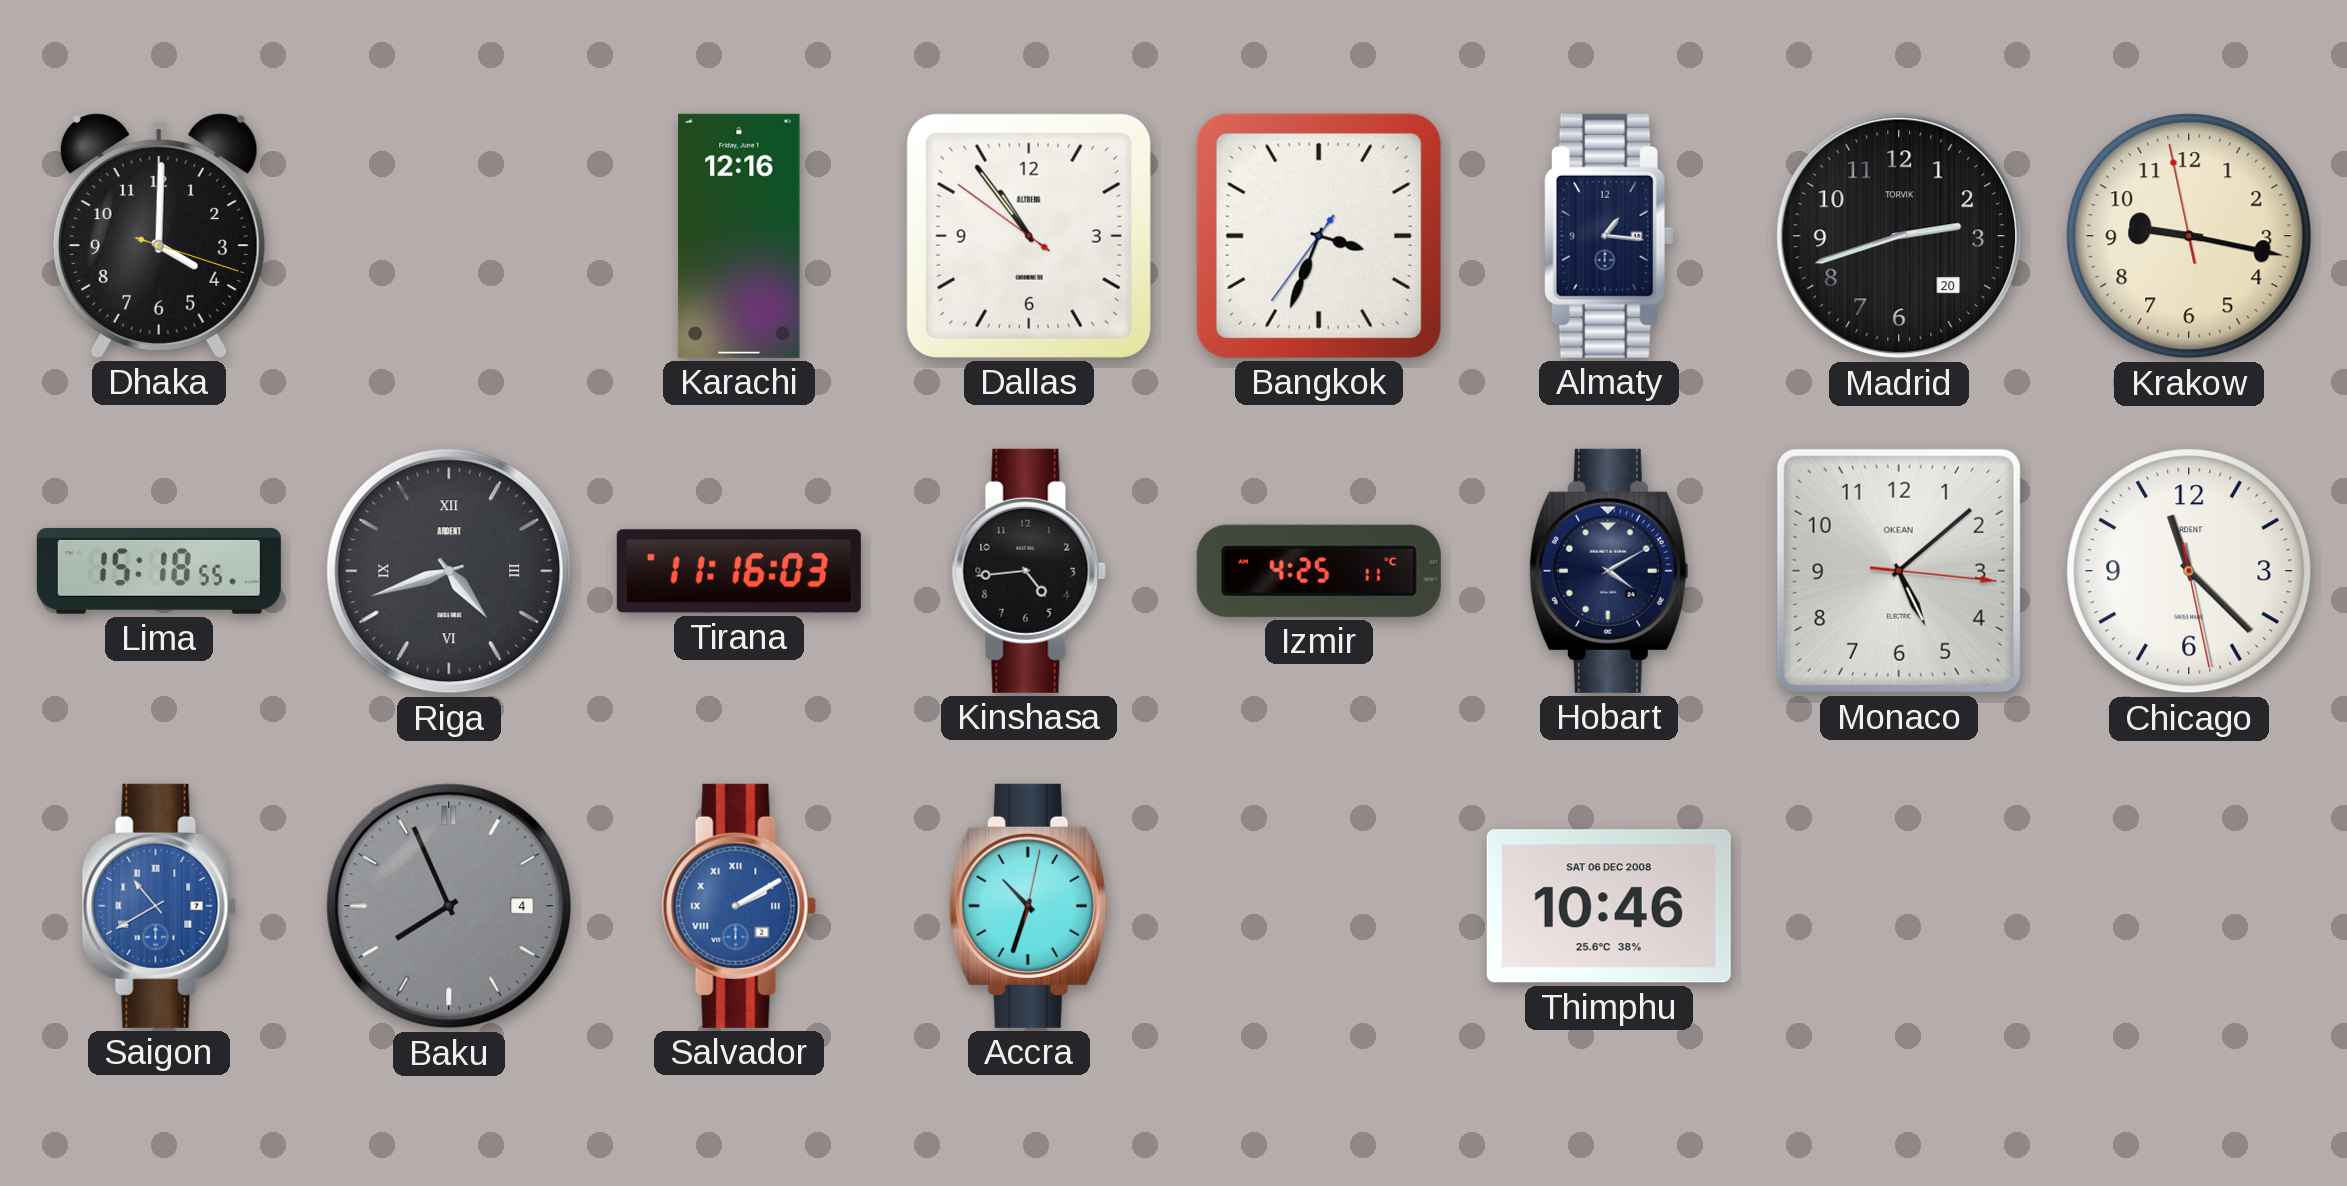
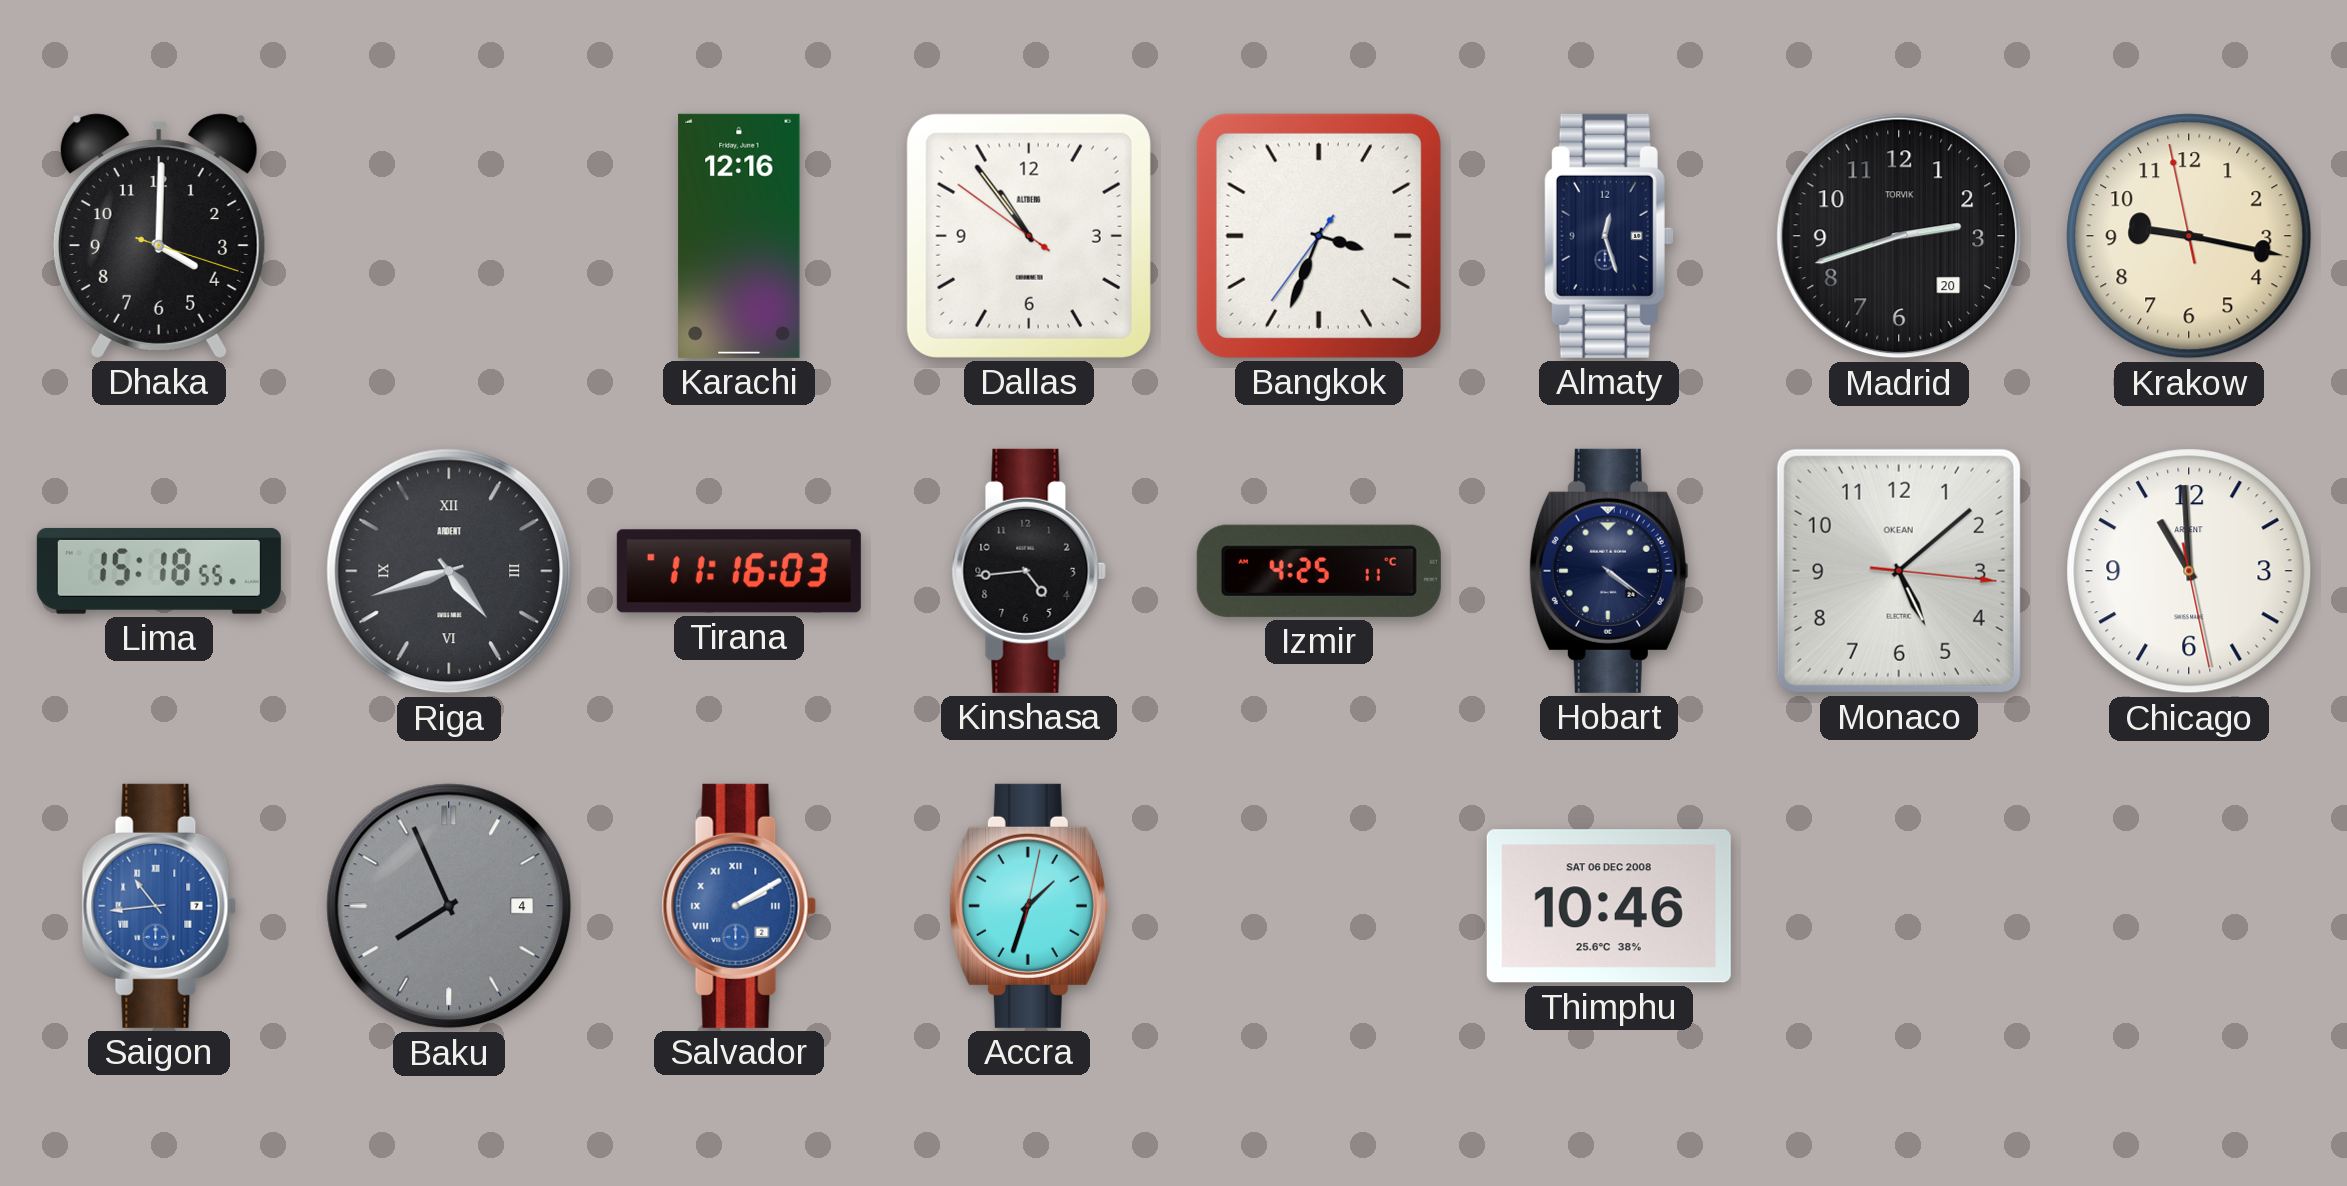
Almaty: 1:16 -> 12:27 (1609, 236)
Hobart: 4:10 -> 4:21 (1609, 571)
Chicago: 11:22 -> 10:59 (2189, 571)
Saigon: 10:40 -> 10:44 (159, 906)
Accra: 10:33 -> 1:33 (1029, 906)
